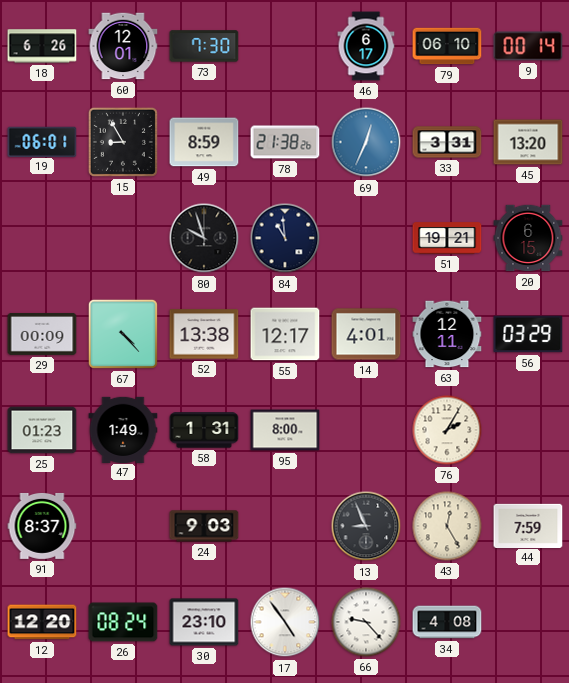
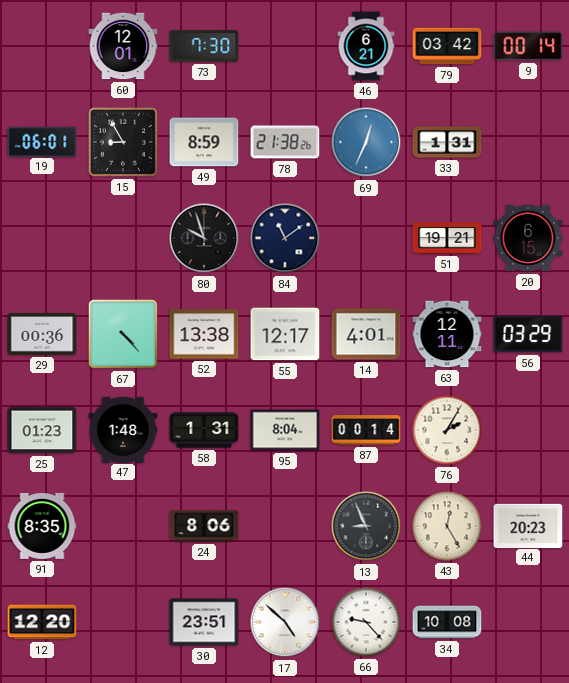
18: 6:26 -> none (42, 46)
46: 6:17 -> 6:21 (366, 46)
79: 06:10 -> 03:42 (447, 46)
33: 3:31 -> 1:31 (447, 142)
45: 13:20 -> none (528, 142)
84: 10:59 -> 11:09 (285, 238)
29: 00:09 -> 00:36 (42, 334)
47: 1:49 -> 1:48 (123, 429)
95: 8:00 -> 8:04 (285, 430)
87: none -> 00:14 (366, 430)
91: 8:37 -> 8:35 (42, 526)
24: 9:03 -> 8:06 (204, 526)
44: 7:59 -> 20:23 (528, 525)
26: 08:24 -> none (123, 622)
30: 23:10 -> 23:51 (204, 622)
17: 4:54 -> 4:52 (285, 622)
34: 4:08 -> 10:08 (447, 622)
